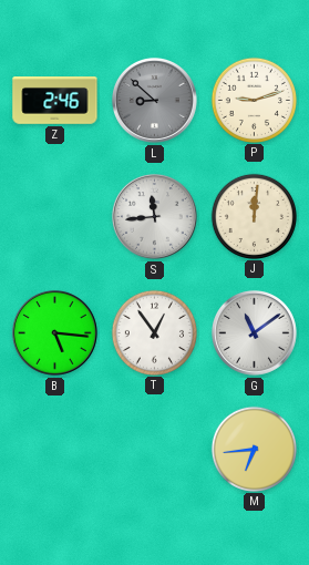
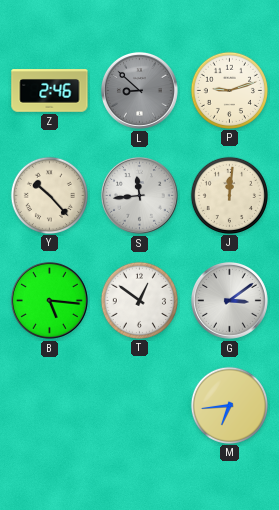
Y: none -> 10:23 (49, 195)
T: 12:54 -> 12:51 (139, 300)
G: 11:09 -> 3:09 (229, 300)
